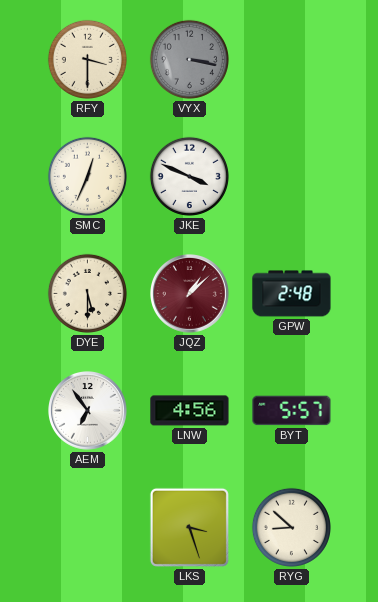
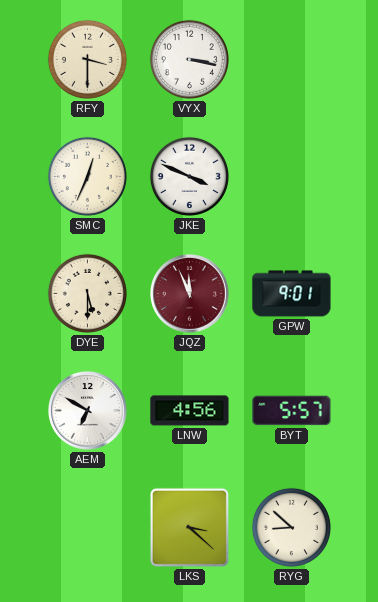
VYX dial: grey -> white (189, 59)
JQZ: 1:08 -> 11:56 (190, 294)
GPW: 2:48 -> 9:01 (292, 294)
AEM: 6:54 -> 6:50 (88, 411)
LKS: 3:27 -> 3:22 (189, 527)
